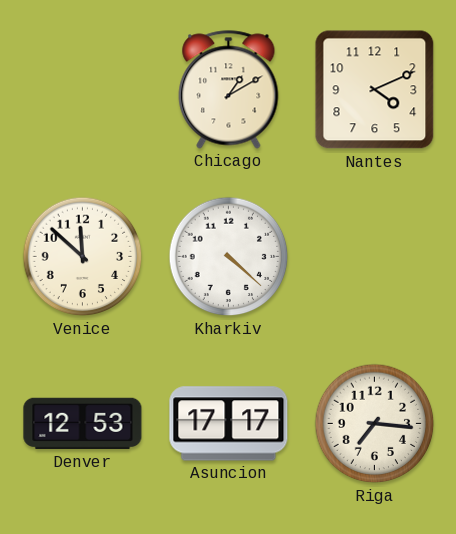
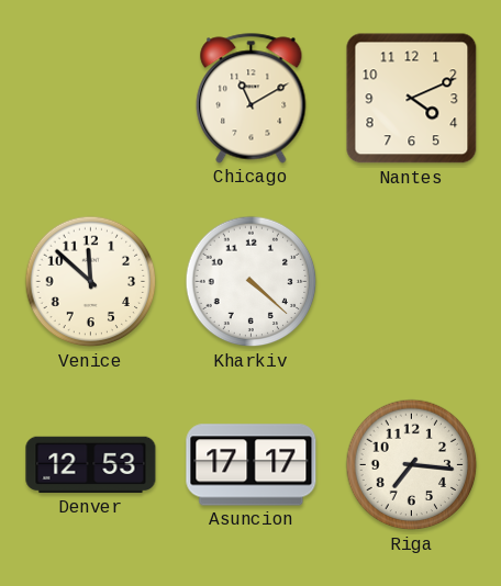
Chicago: 1:10 -> 11:10 (252, 99)
